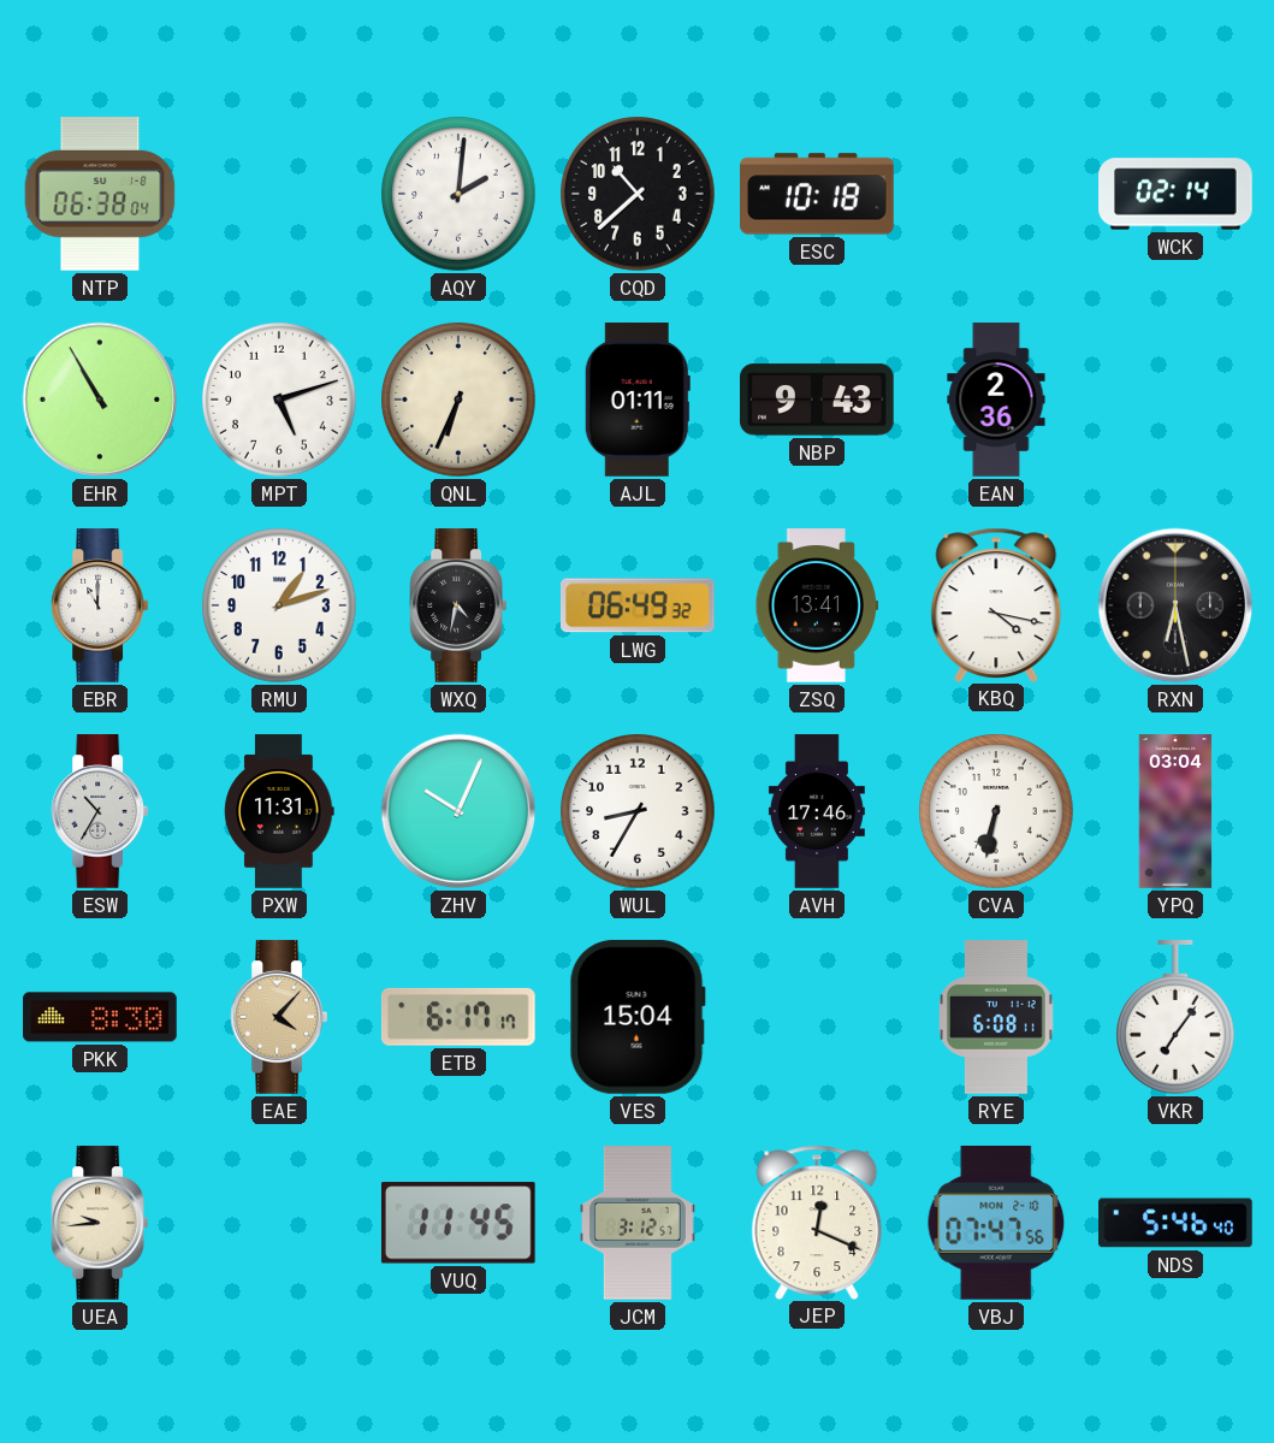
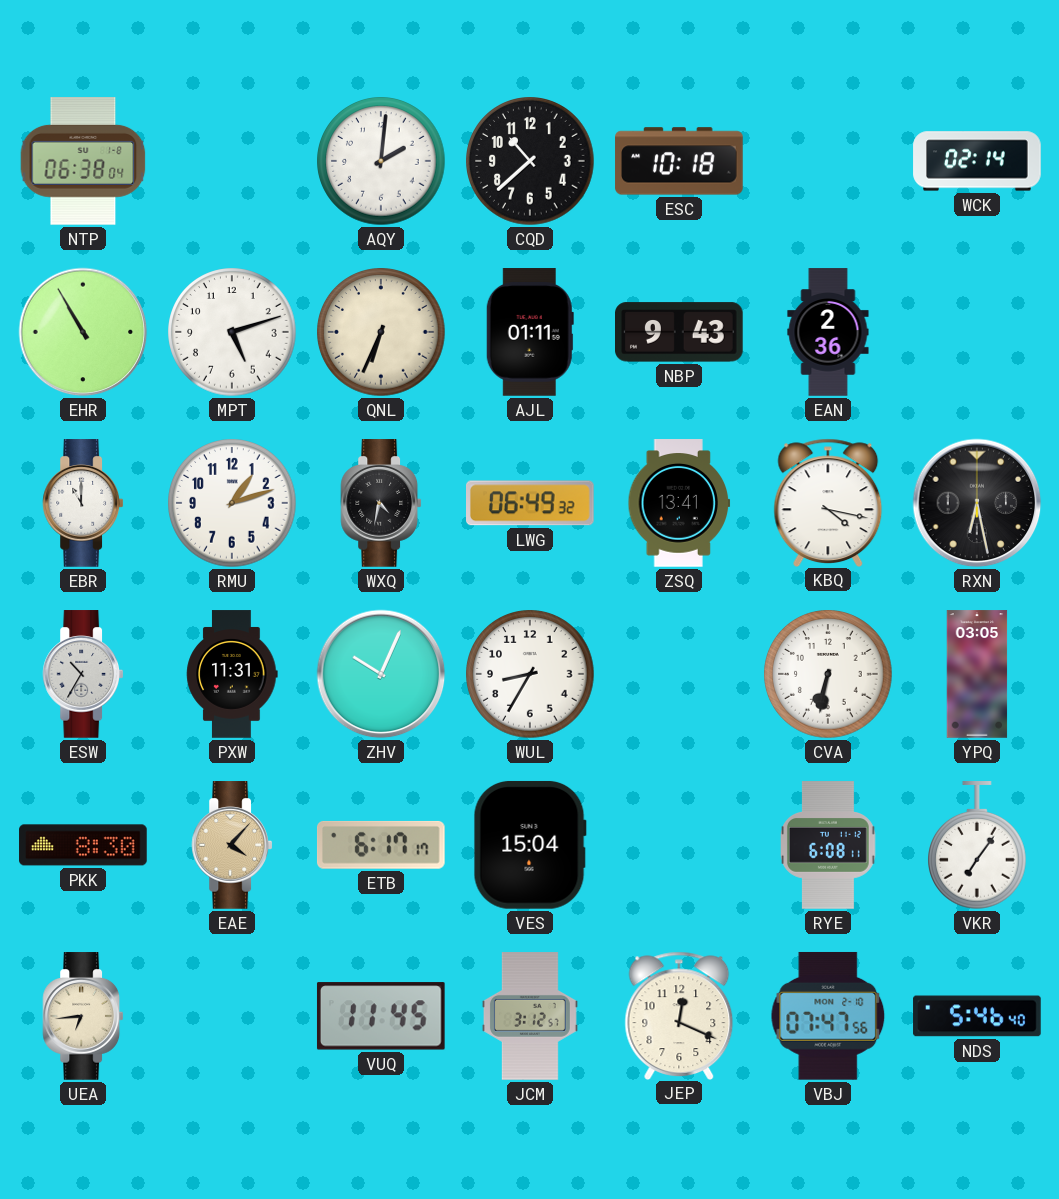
AVH: 17:46 -> none (817, 811)
YPQ: 03:04 -> 03:05 (977, 674)
UEA: 9:44 -> 6:44 (83, 1016)
